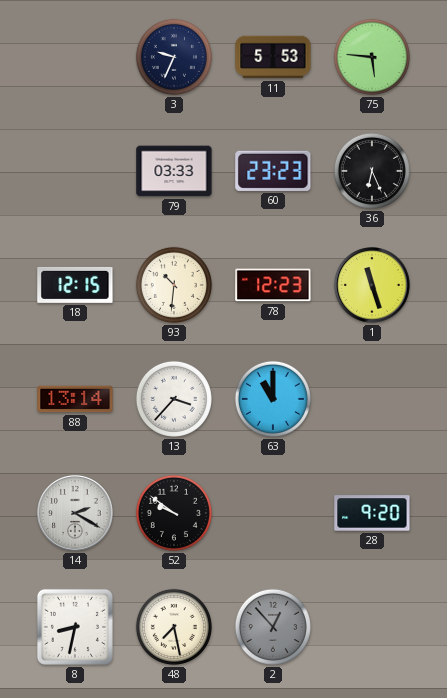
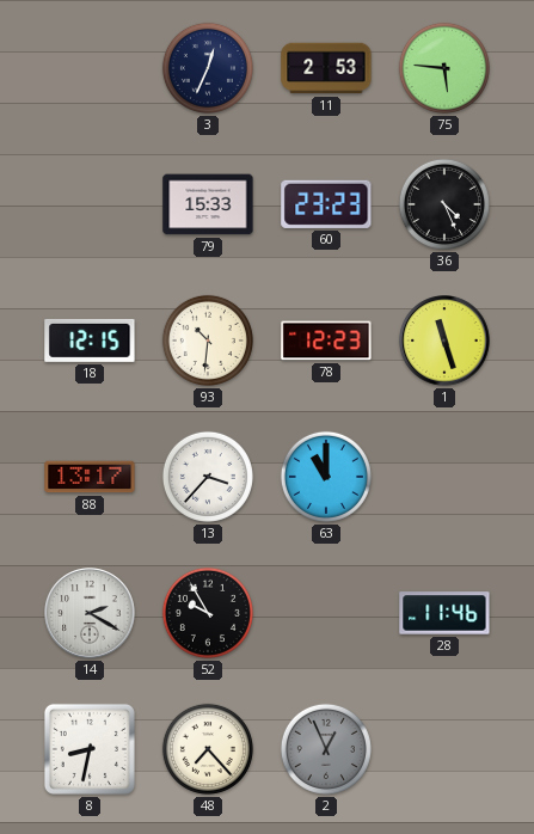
3: 9:34 -> 12:34 (208, 68)
11: 5:53 -> 2:53 (326, 68)
79: 03:33 -> 15:33 (208, 204)
36: 6:26 -> 4:26 (444, 204)
88: 13:14 -> 13:17 (90, 477)
52: 9:51 -> 9:55 (208, 613)
28: 9:20 -> 11:46 (444, 613)
48: 7:28 -> 7:23 (208, 749)
2: 12:53 -> 12:56 (326, 749)
